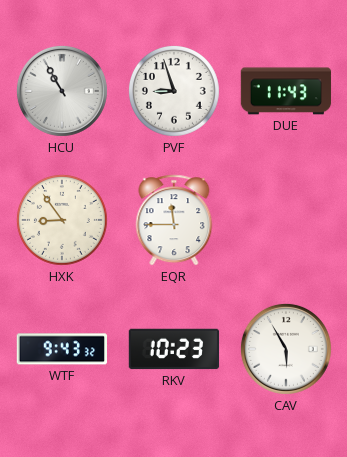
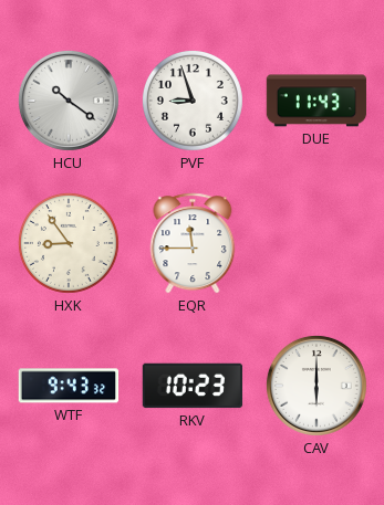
HCU: 10:55 -> 10:21 (69, 101)
CAV: 5:55 -> 6:00 (316, 386)
